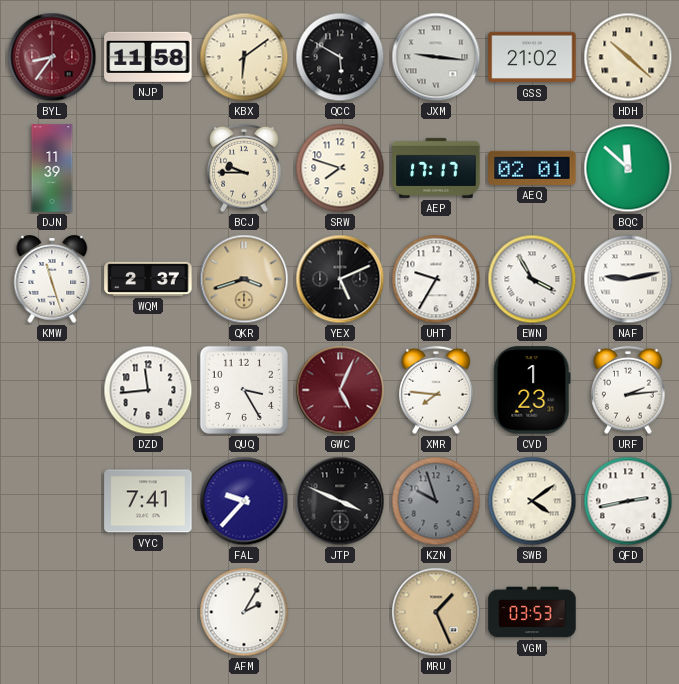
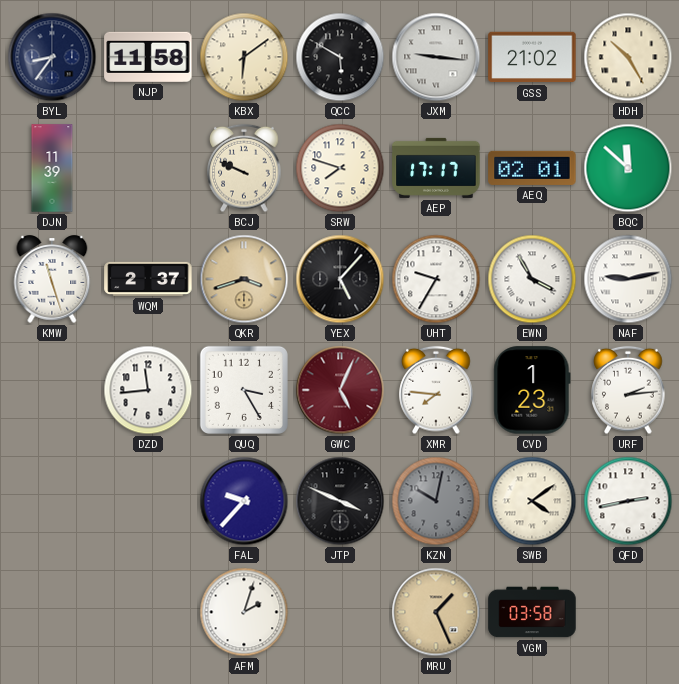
BYL dial: burgundy -> navy (52, 57)
HDH: 10:22 -> 10:25 (628, 57)
BCJ: 9:45 -> 9:49 (244, 168)
YEX: 5:11 -> 5:07 (340, 279)
VYC: 7:41 -> none (148, 501)
KZN: 9:57 -> 10:02 (436, 501)
AFM: 2:05 -> 2:03 (244, 612)
VGM: 03:53 -> 03:58 (532, 612)
